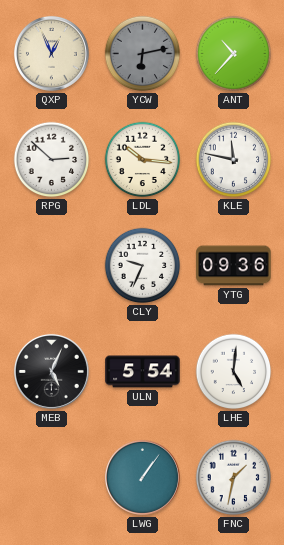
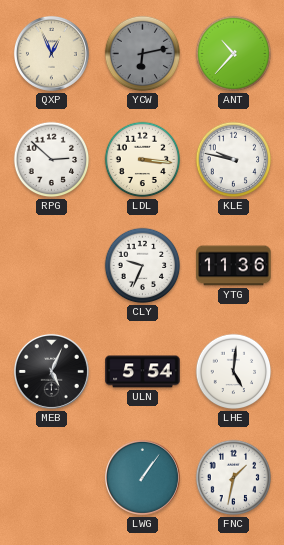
LDL: 10:16 -> 3:16 (143, 160)
KLE: 11:47 -> 9:47 (234, 160)
YTG: 09:36 -> 11:36 (234, 266)
